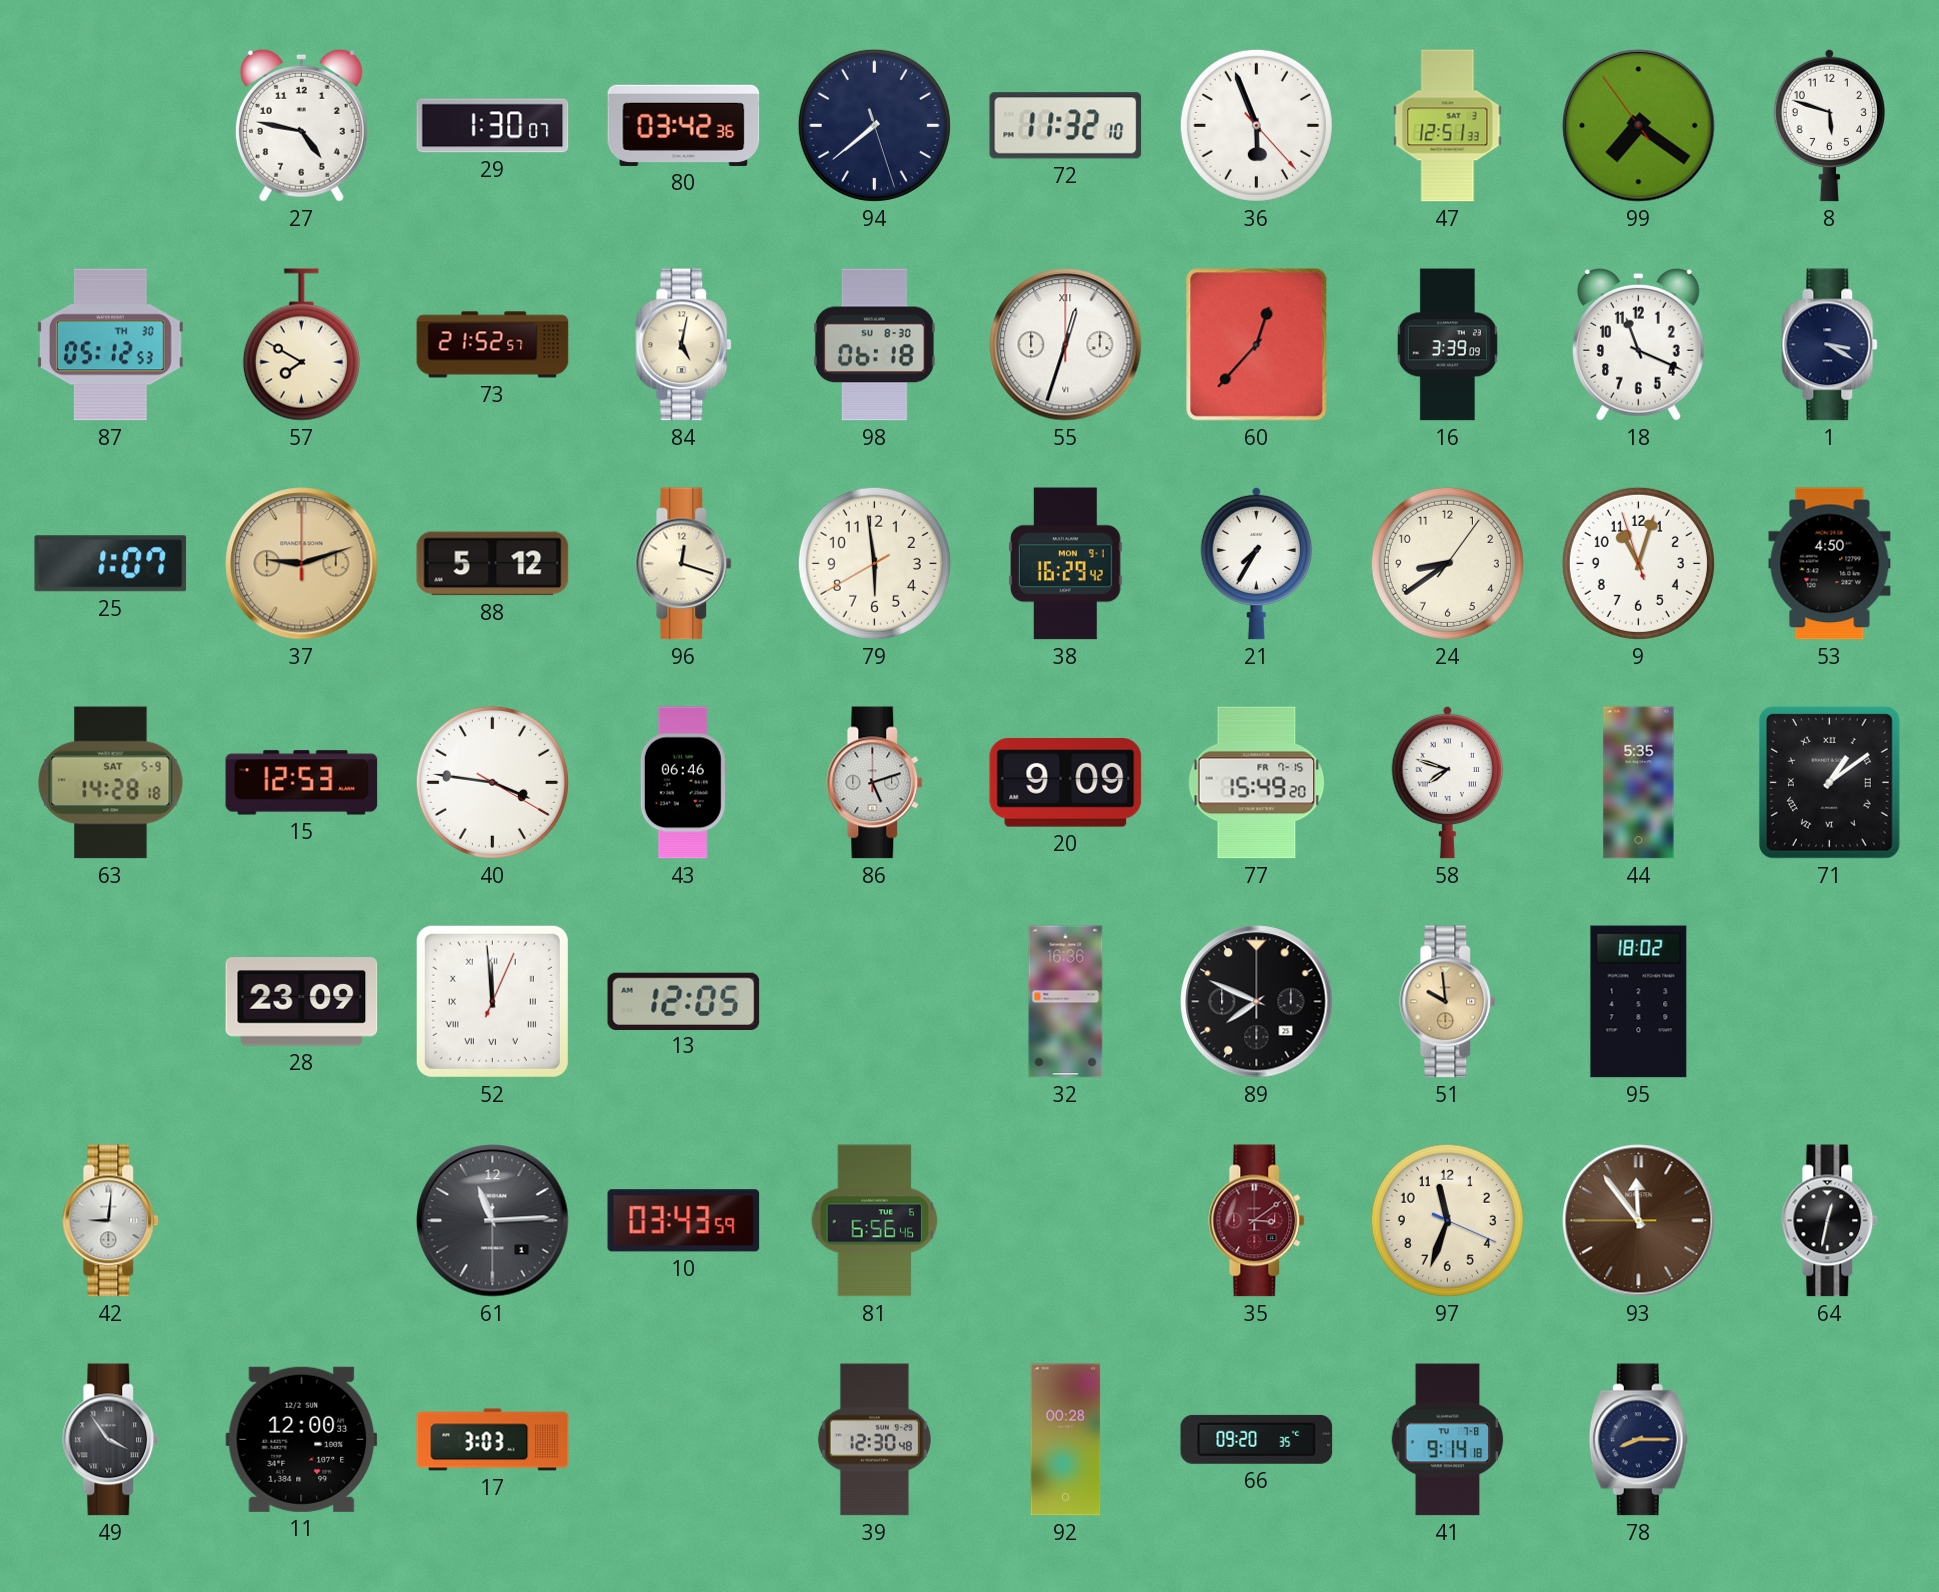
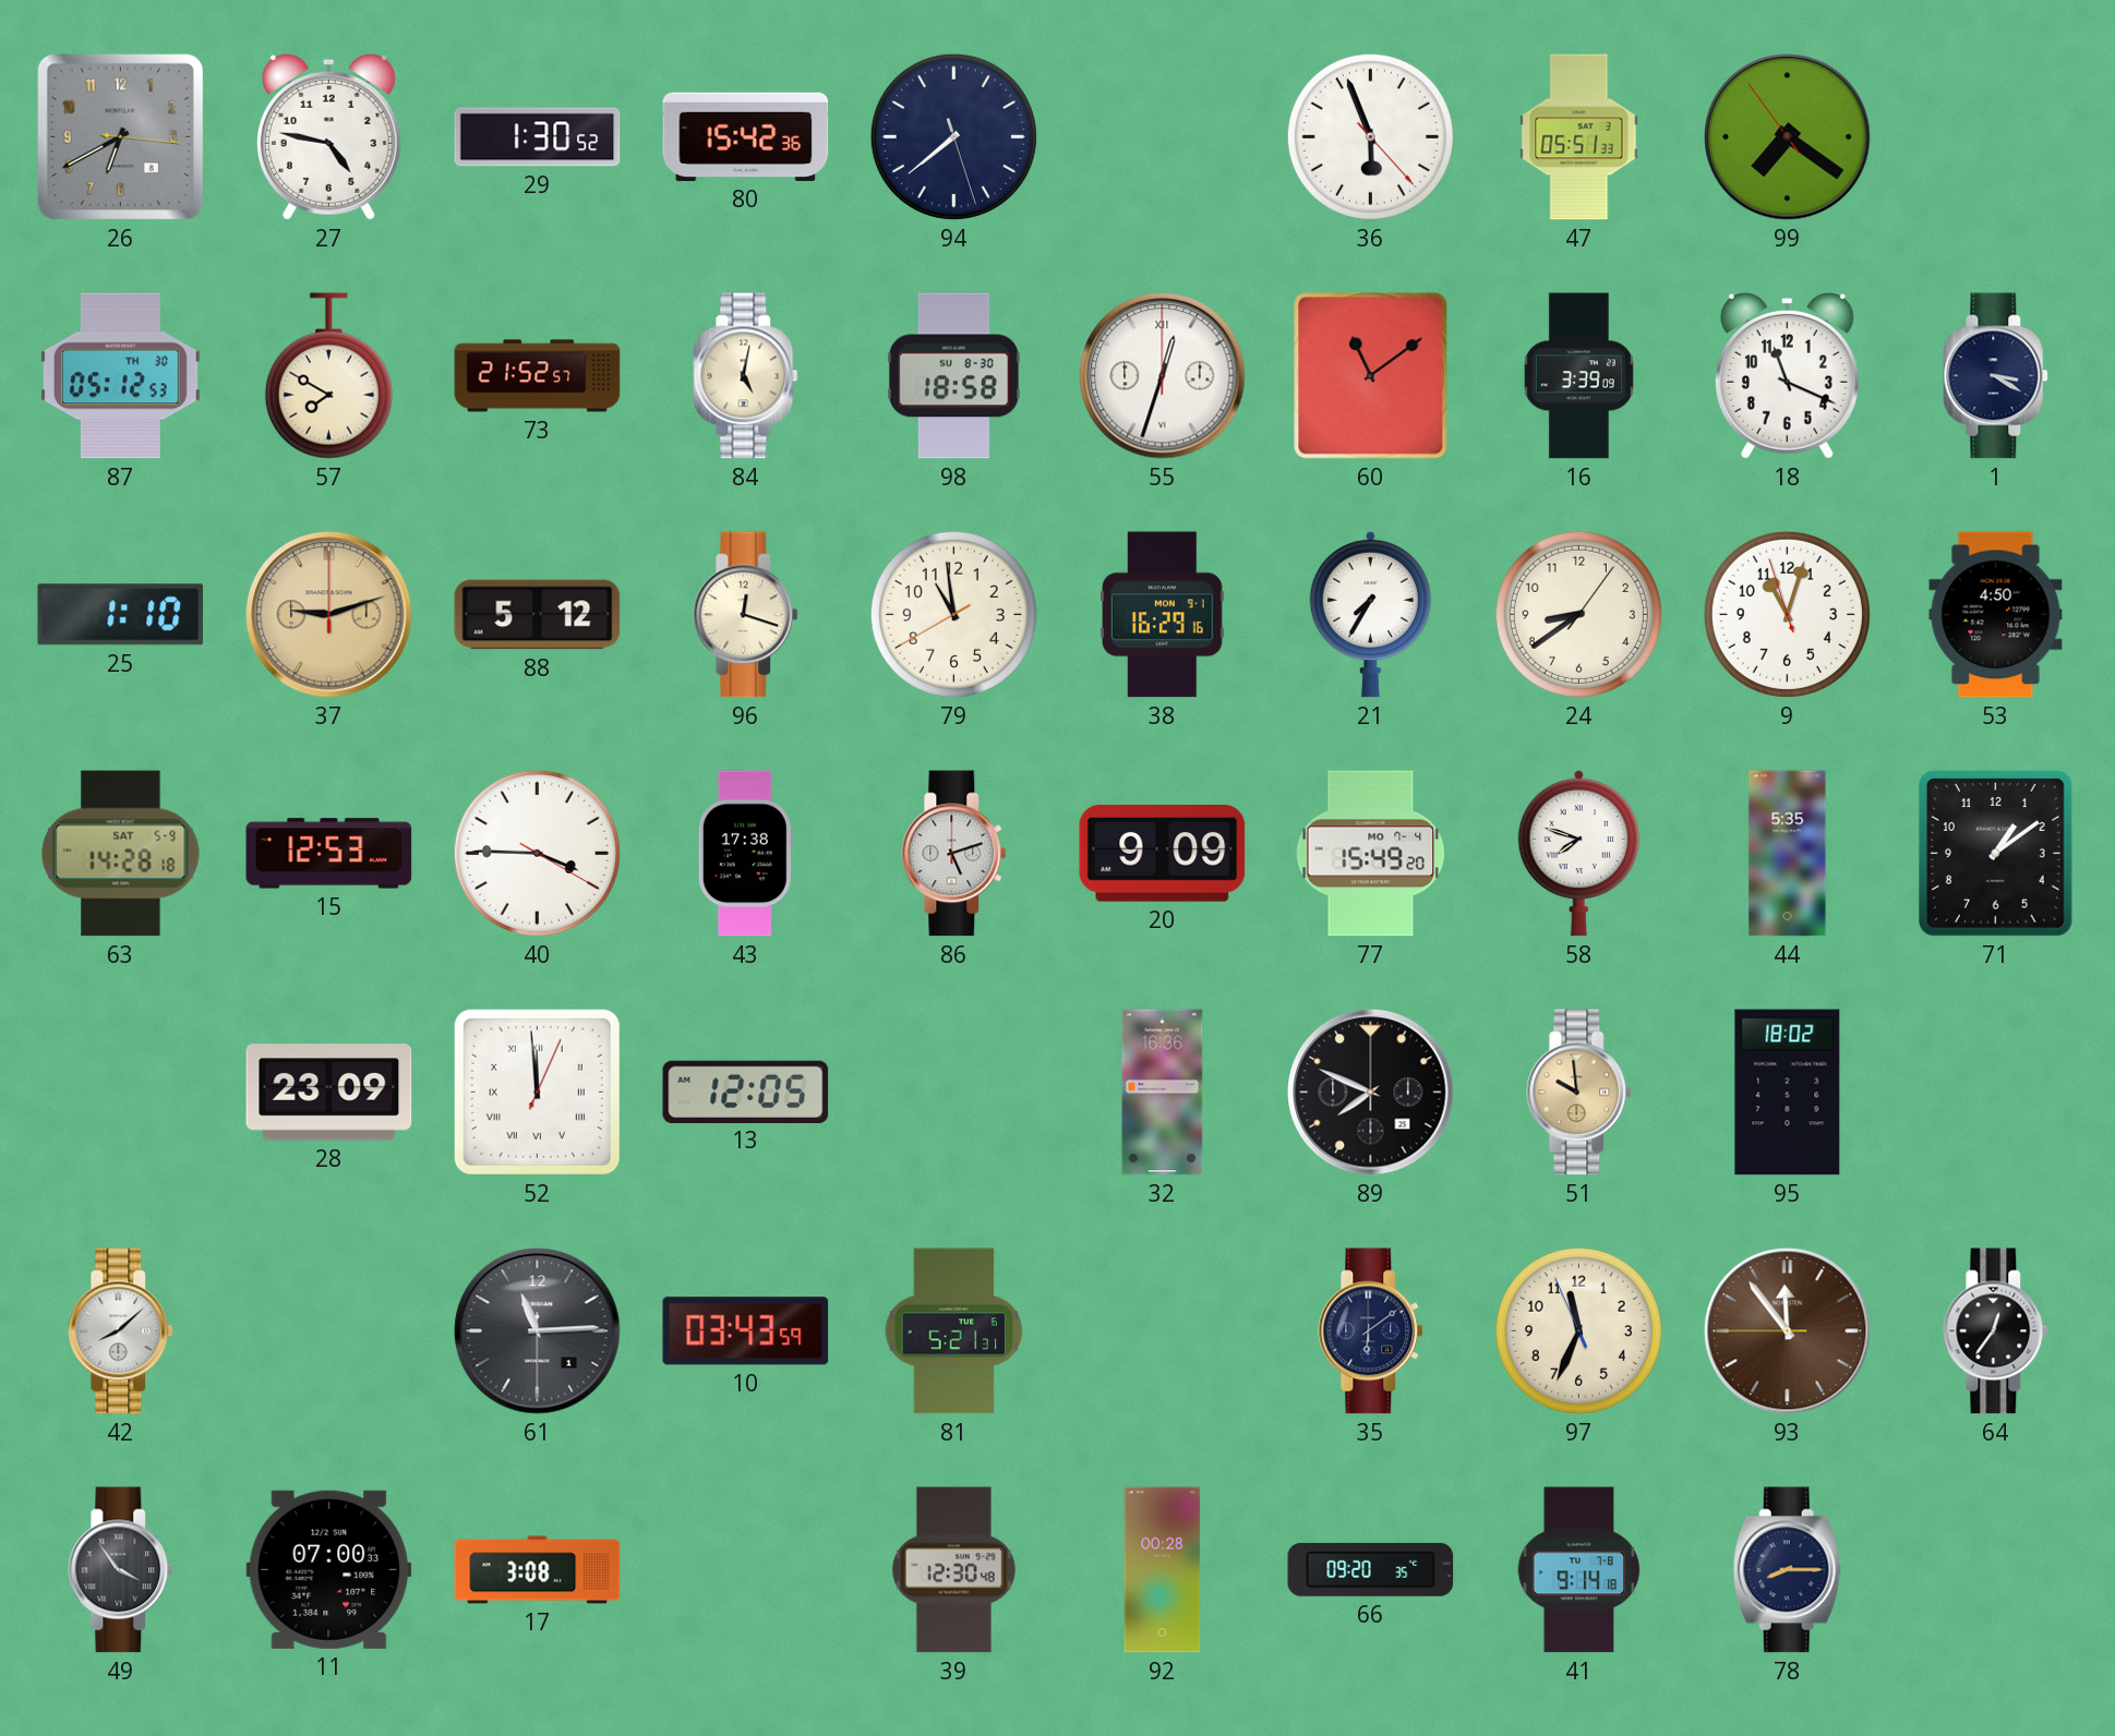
26: none -> 6:40 (120, 136)
29: 1:30:07 -> 1:30:52 (538, 137)
80: 03:42 -> 15:42 (746, 136)
72: 11:32 -> none (1066, 126)
47: 12:51 -> 05:51 (1579, 137)
8: 5:48 -> none (1829, 125)
98: 06:18 -> 18:58 (953, 376)
60: 12:37 -> 11:09 (1371, 376)
25: 1:07 -> 1:10 (121, 615)
79: 5:58 -> 10:58 (953, 614)
38: 16:29:42 -> 16:29:16 (1163, 615)
40: 3:46 -> 3:45 (537, 853)
43: 06:46 -> 17:38 (745, 854)
77 date: FR 7-15 -> MO 7-4 (1371, 854)
71 numerals: Roman -> Arabic (1995, 853)
42: 9:01 -> 8:08 (121, 1331)
81: 6:56 -> 5:21 (954, 1331)
35: 3:09 -> 6:09 (1371, 1331)
35 dial: burgundy -> navy (1371, 1331)
97: 11:33:19 -> 11:33:56 (1578, 1330)
64: 12:32 -> 12:36 (1996, 1331)
11: 12:00 -> 07:00 (329, 1569)
17: 3:03 -> 3:08 (538, 1570)
